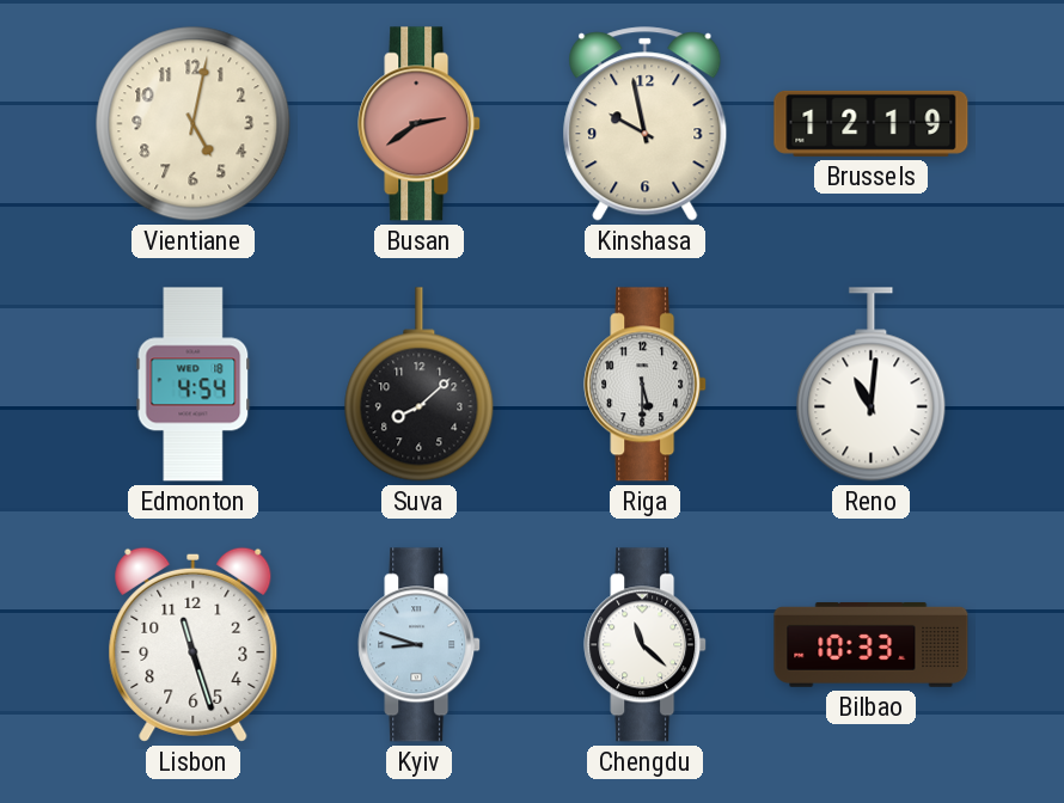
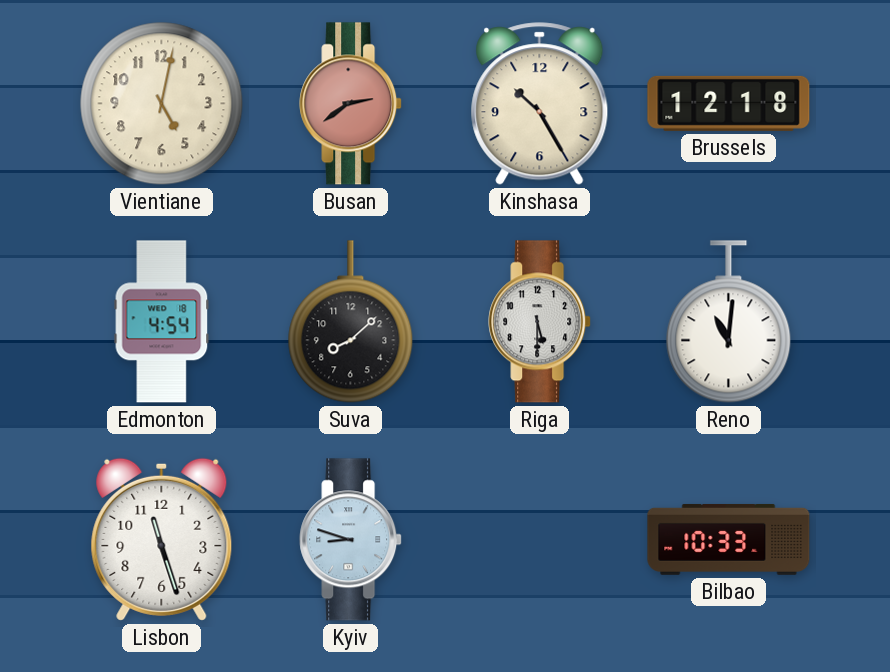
Kinshasa: 9:58 -> 10:25 (540, 104)
Brussels: 12:19 -> 12:18 (729, 103)
Chengdu: 11:22 -> none (646, 645)
